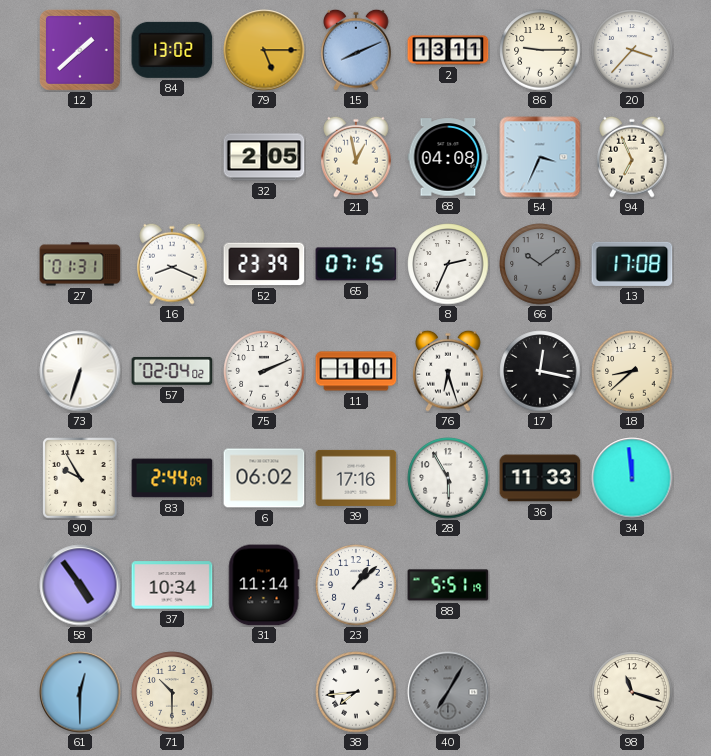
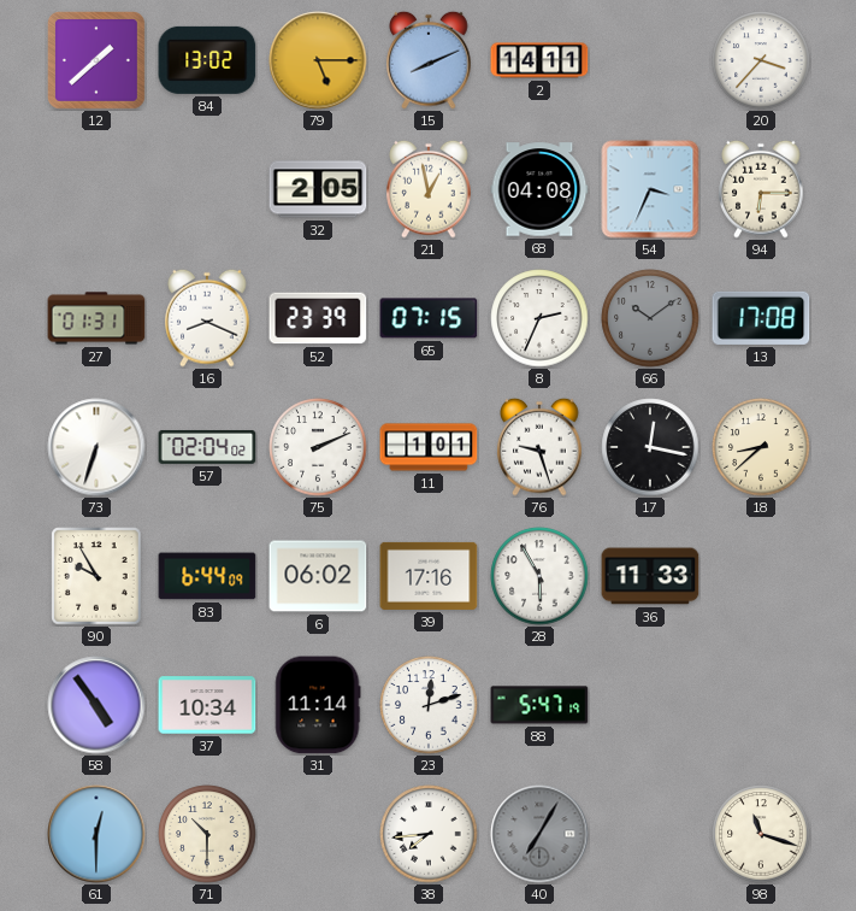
2: 13:11 -> 14:11 (539, 60)
86: 9:15 -> none (540, 50)
94: 6:56 -> 6:15 (761, 189)
76: 6:27 -> 9:27 (539, 447)
83: 2:44 -> 6:44 (207, 576)
34: 11:59 -> none (632, 478)
23: 1:08 -> 12:12 (429, 705)
88: 5:51 -> 5:47 (539, 705)
